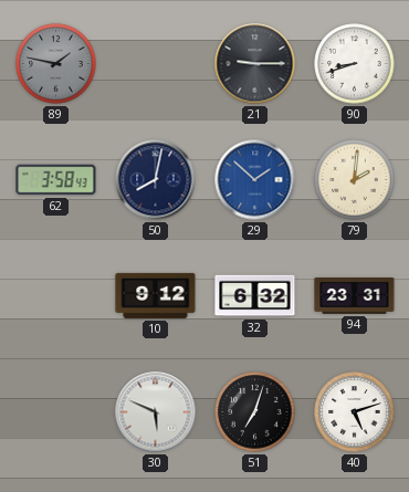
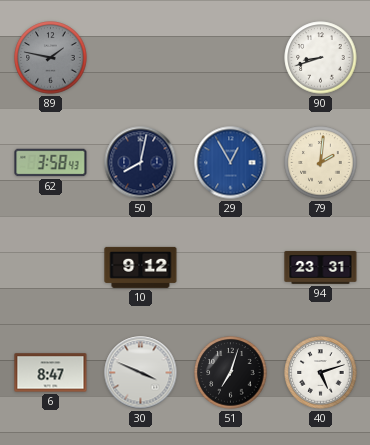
21: 9:15 -> none (255, 64)
29: 1:52 -> 12:55 (231, 163)
32: 6:32 -> none (255, 296)
6: none -> 8:47 (51, 373)
30: 5:49 -> 3:49 (141, 373)
